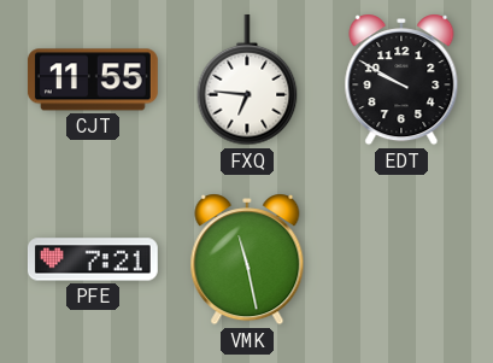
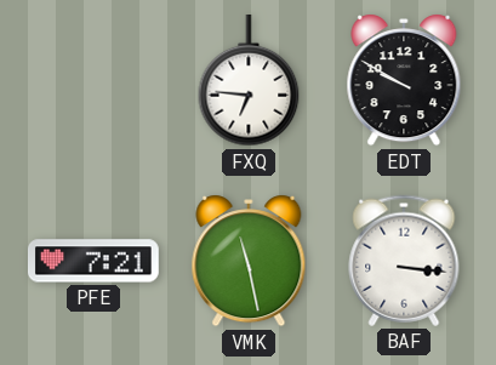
CJT: 11:55 -> none (93, 80)
BAF: none -> 3:16 (404, 261)
